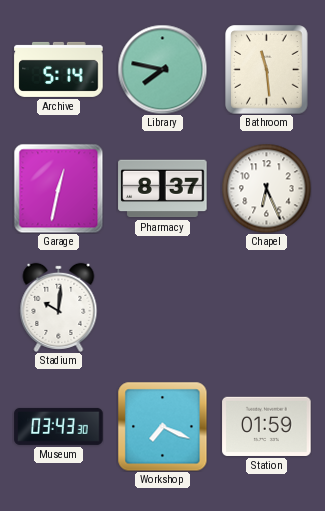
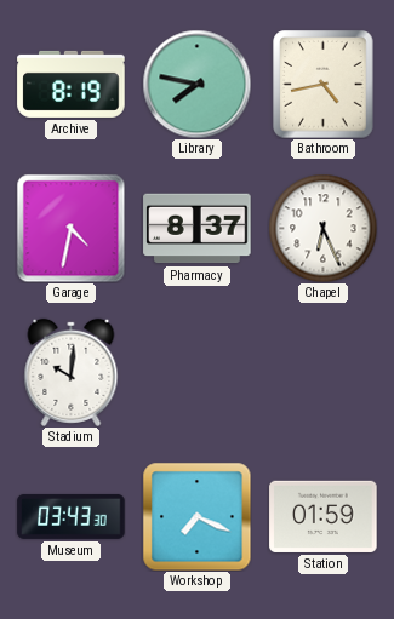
Archive: 5:14 -> 8:19 (72, 84)
Bathroom: 11:29 -> 4:43 (324, 85)
Garage: 12:32 -> 4:32 (70, 228)
